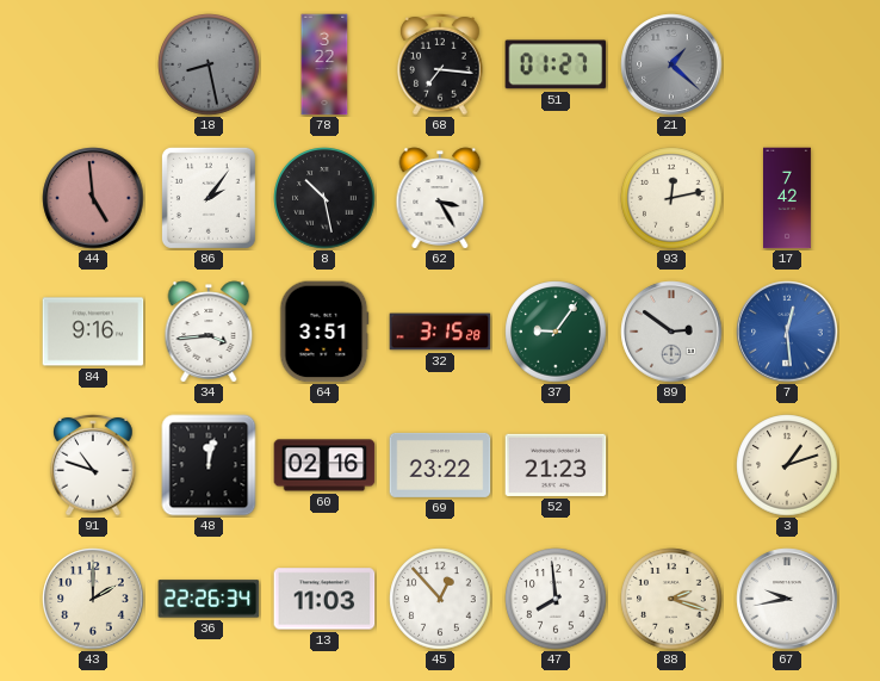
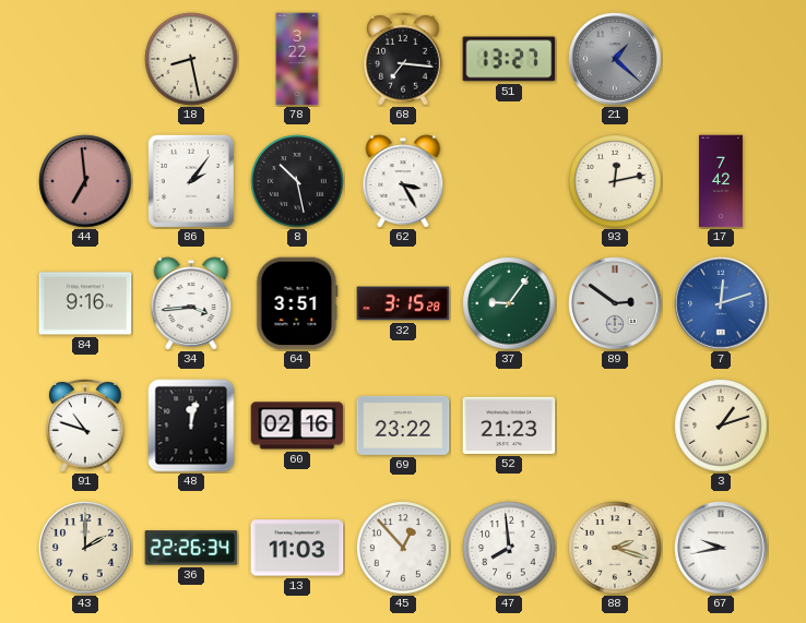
18 dial: grey -> cream (191, 59)
51: 01:27 -> 13:27 (509, 59)
44: 4:59 -> 6:59 (85, 181)
7: 12:29 -> 12:12 (721, 303)
